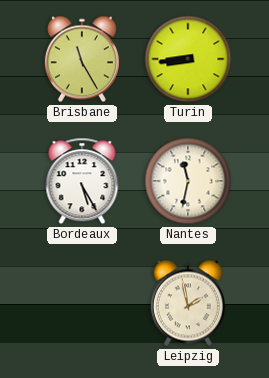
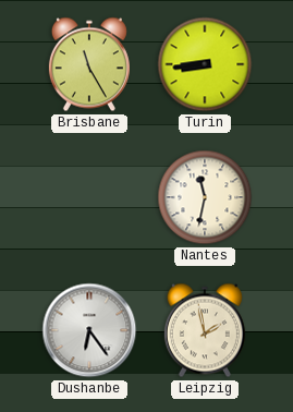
Bordeaux: 5:25 -> none (82, 181)
Dushanbe: none -> 6:24 (89, 330)
